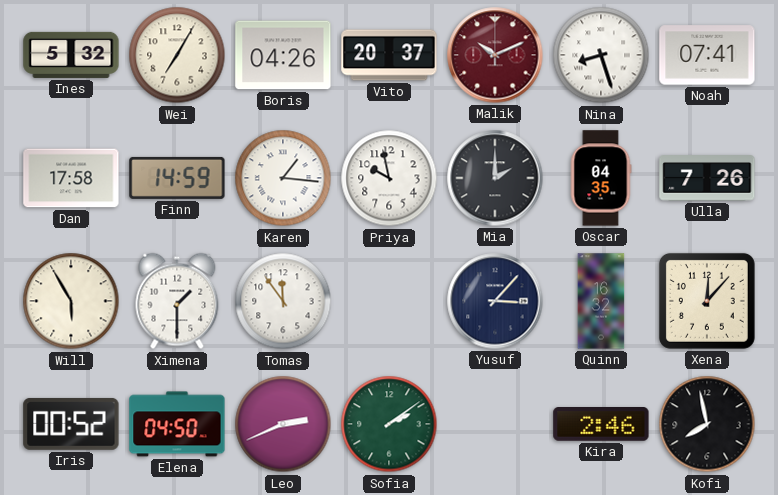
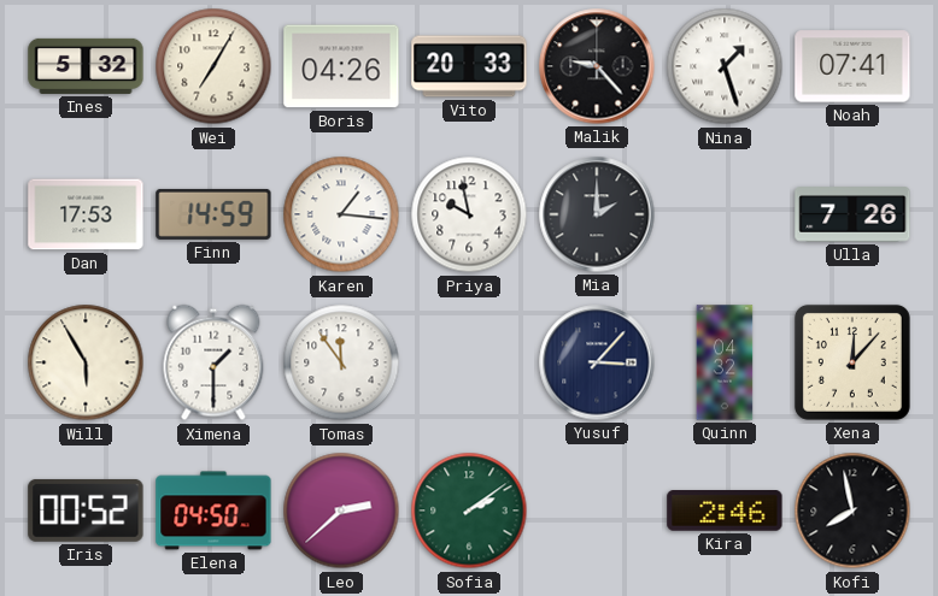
Vito: 20:37 -> 20:33 (469, 66)
Malik: 10:11 -> 9:23 (597, 66)
Malik dial: burgundy -> black (597, 66)
Nina: 8:27 -> 1:27 (725, 66)
Dan: 17:58 -> 17:53 (86, 214)
Oscar: 04:35 -> none (601, 178)
Quinn: 16:32 -> 04:32 (725, 362)
Leo: 2:41 -> 2:38 (341, 511)
